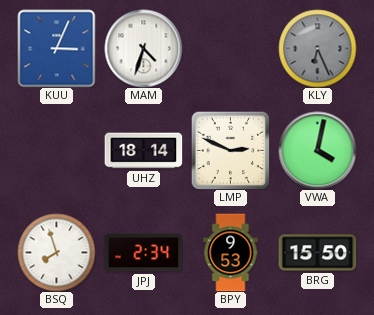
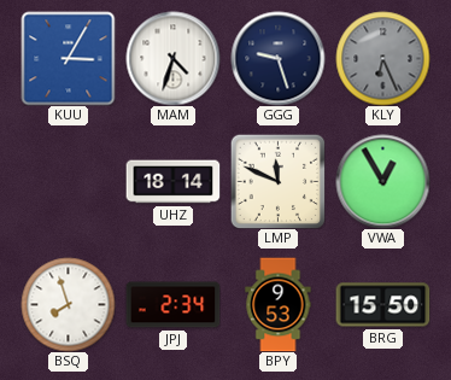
KUU: 3:04 -> 3:05 (68, 58)
GGG: none -> 9:27 (277, 58)
LMP: 2:49 -> 11:49 (277, 181)
VWA: 4:02 -> 12:55 (382, 181)
